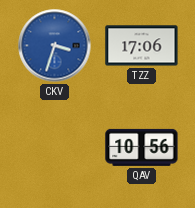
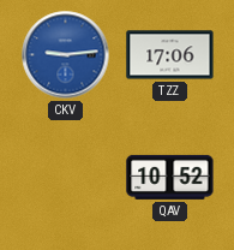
CKV: 3:33 -> 9:14 (66, 55)
QAV: 10:56 -> 10:52 (170, 177)
